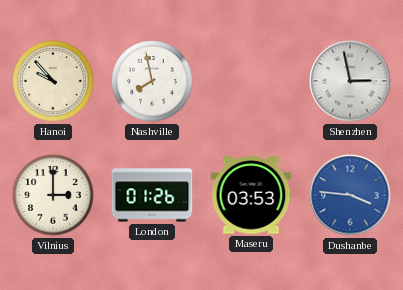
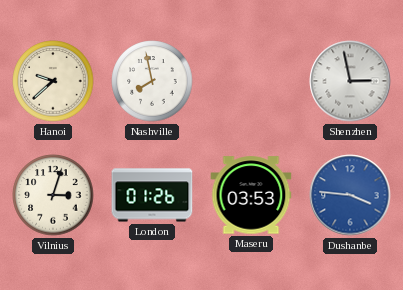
Hanoi: 9:53 -> 9:38 (53, 81)
Vilnius: 3:00 -> 3:03 (53, 195)
